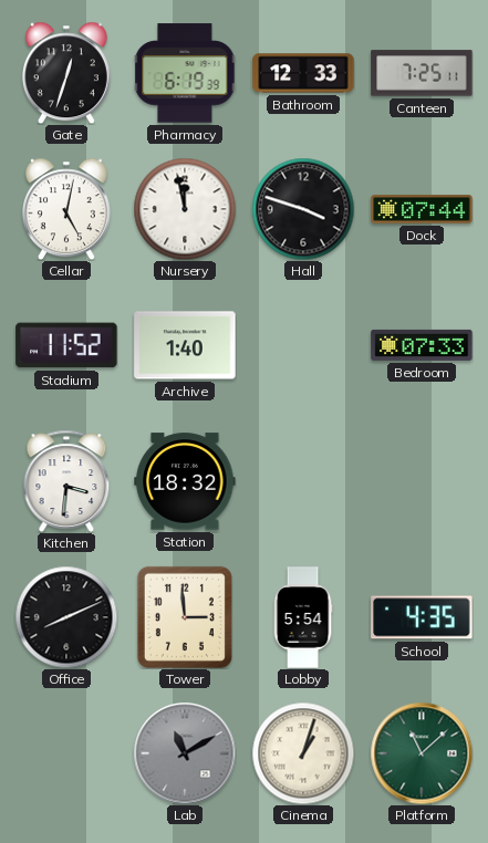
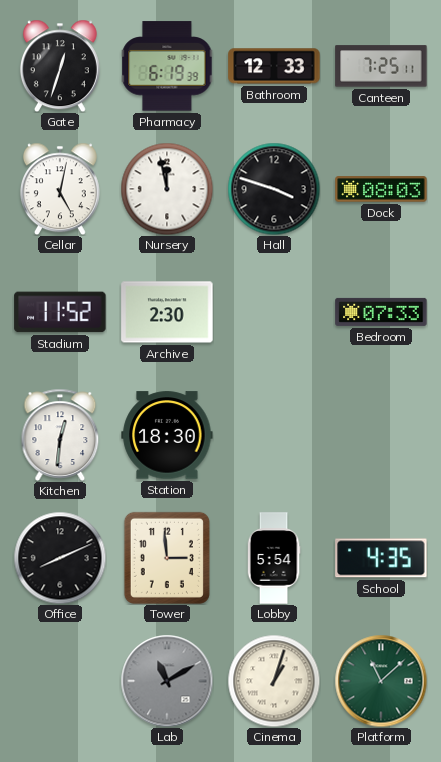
Dock: 07:44 -> 08:03 (381, 189)
Archive: 1:40 -> 2:30 (167, 312)
Kitchen: 3:31 -> 12:31 (60, 435)
Station: 18:32 -> 18:30 (167, 435)
